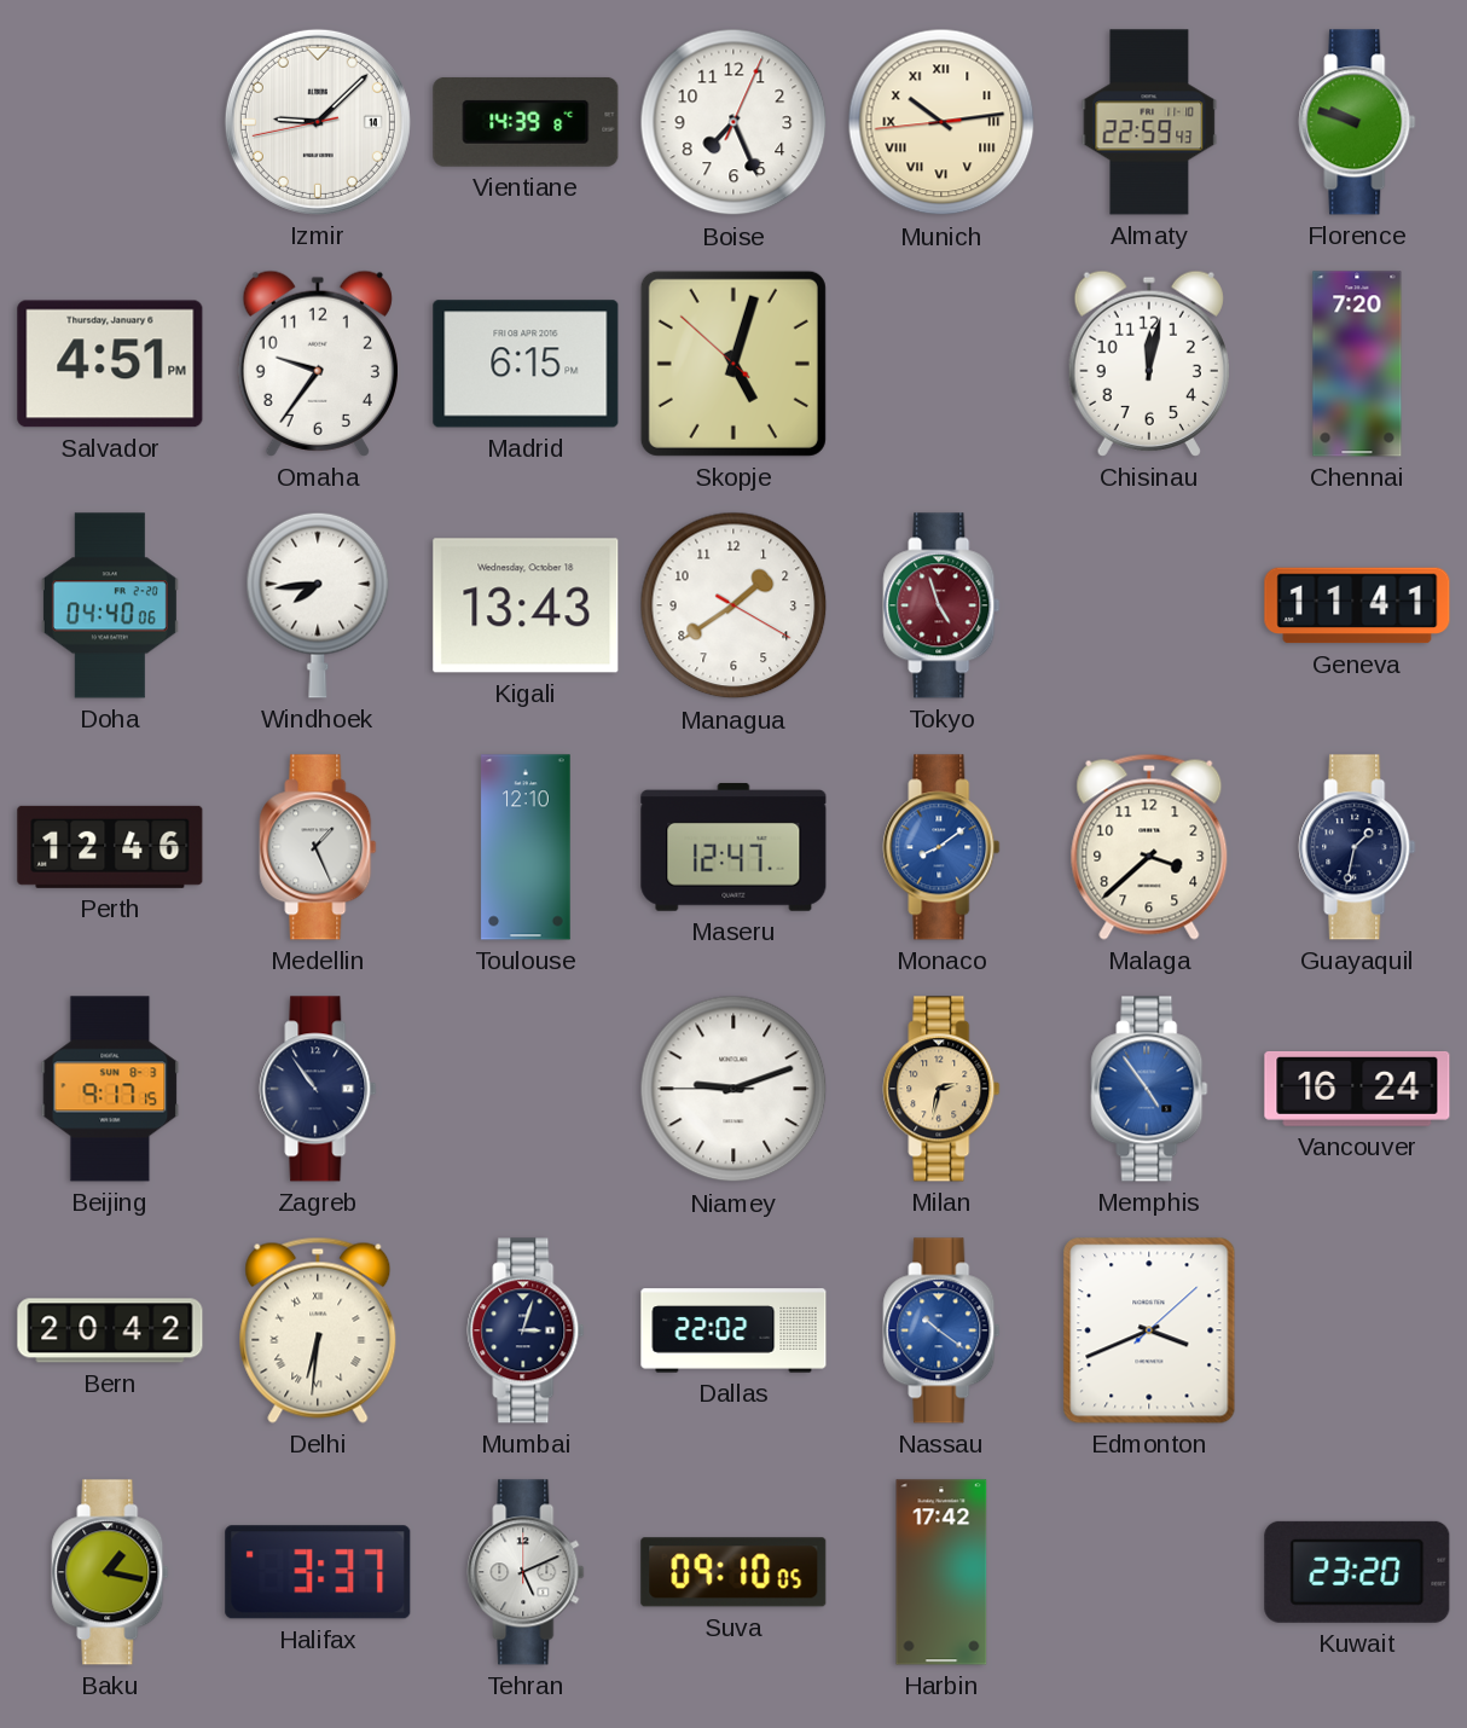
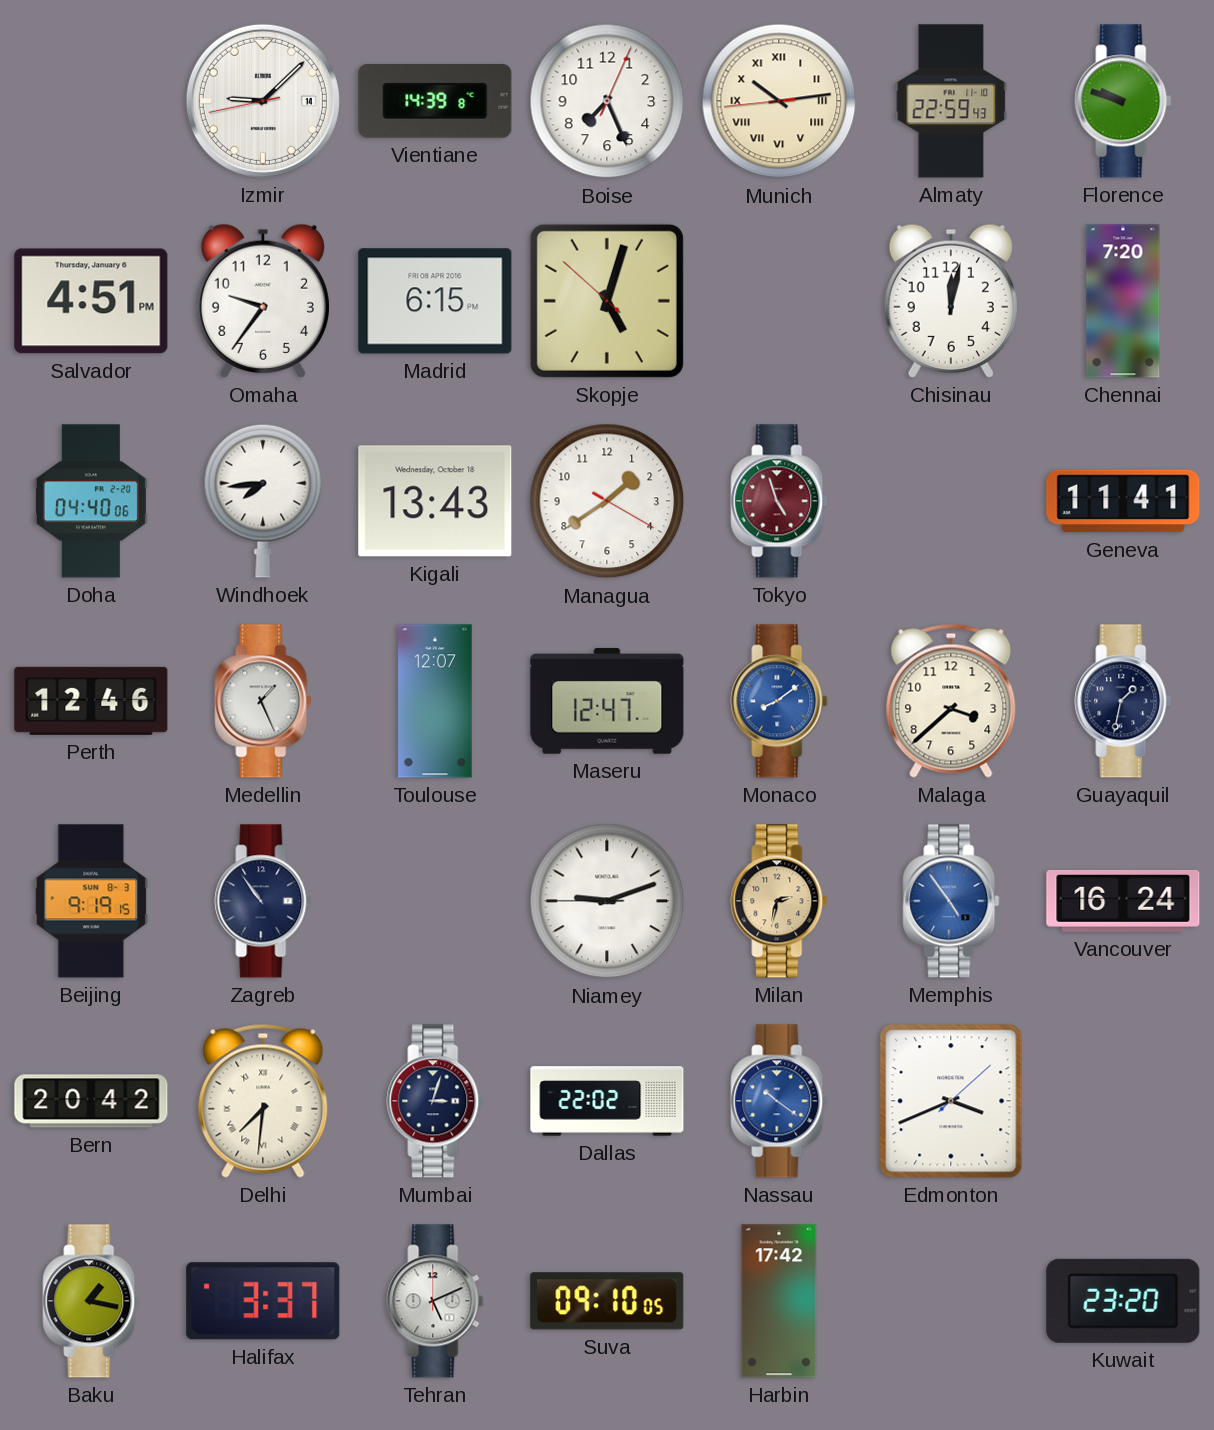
Toulouse: 12:10 -> 12:07 (435, 701)
Beijing: 9:17 -> 9:19 (91, 901)
Delhi: 6:31 -> 7:31 (263, 1101)
